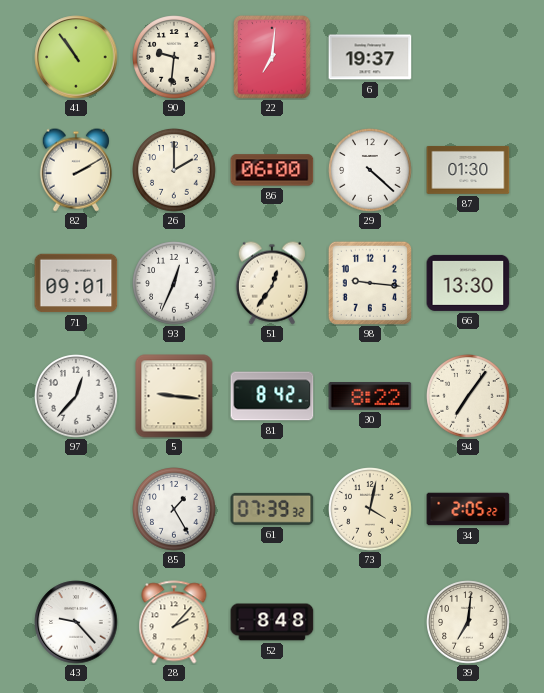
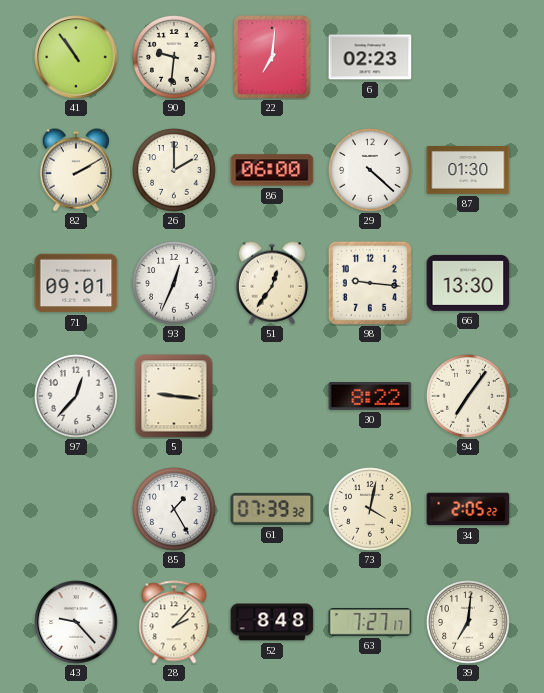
6: 19:37 -> 02:23 (370, 57)
81: 8:42 -> none (272, 396)
63: none -> 7:27 (370, 622)
